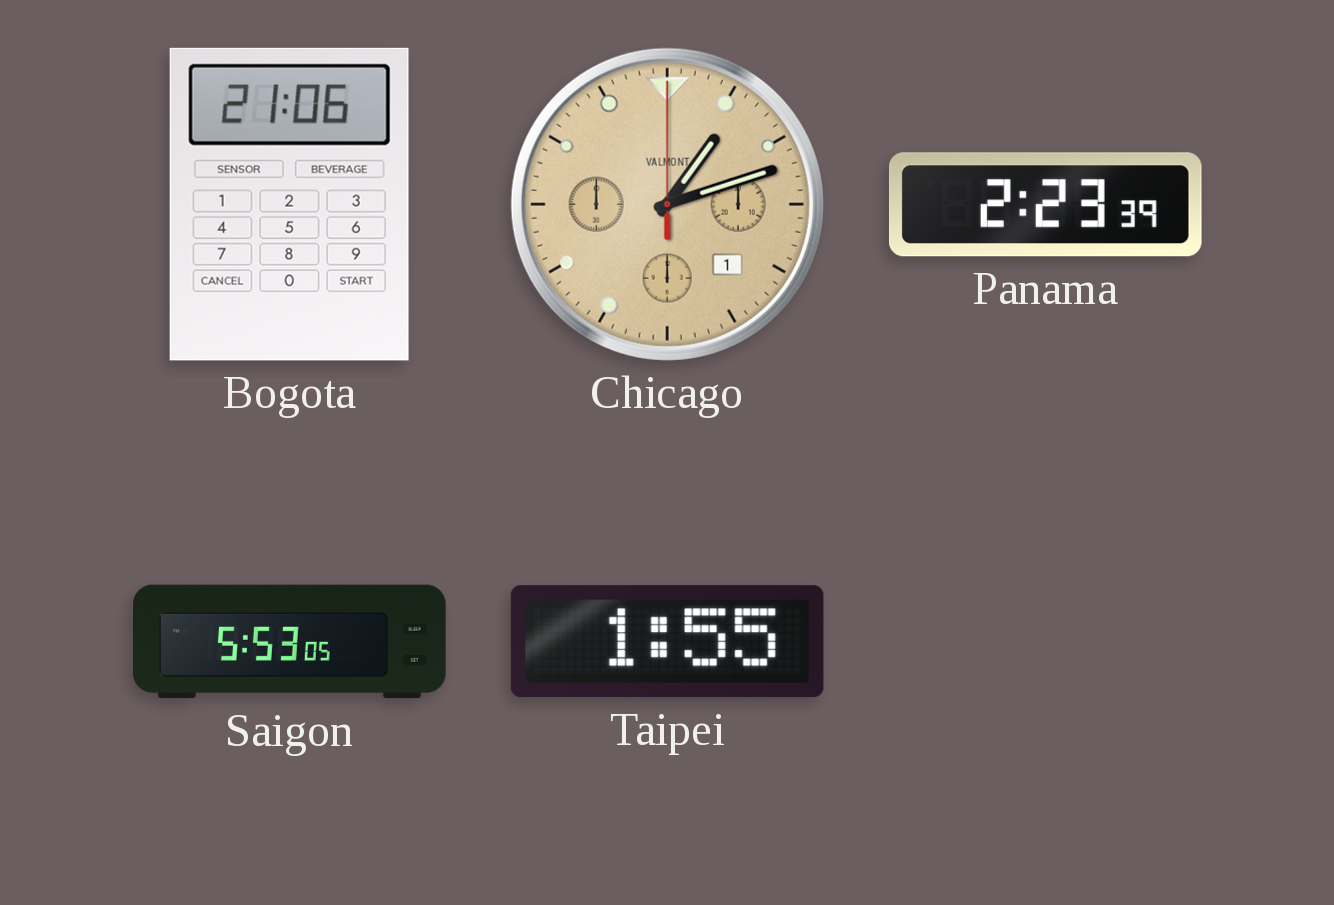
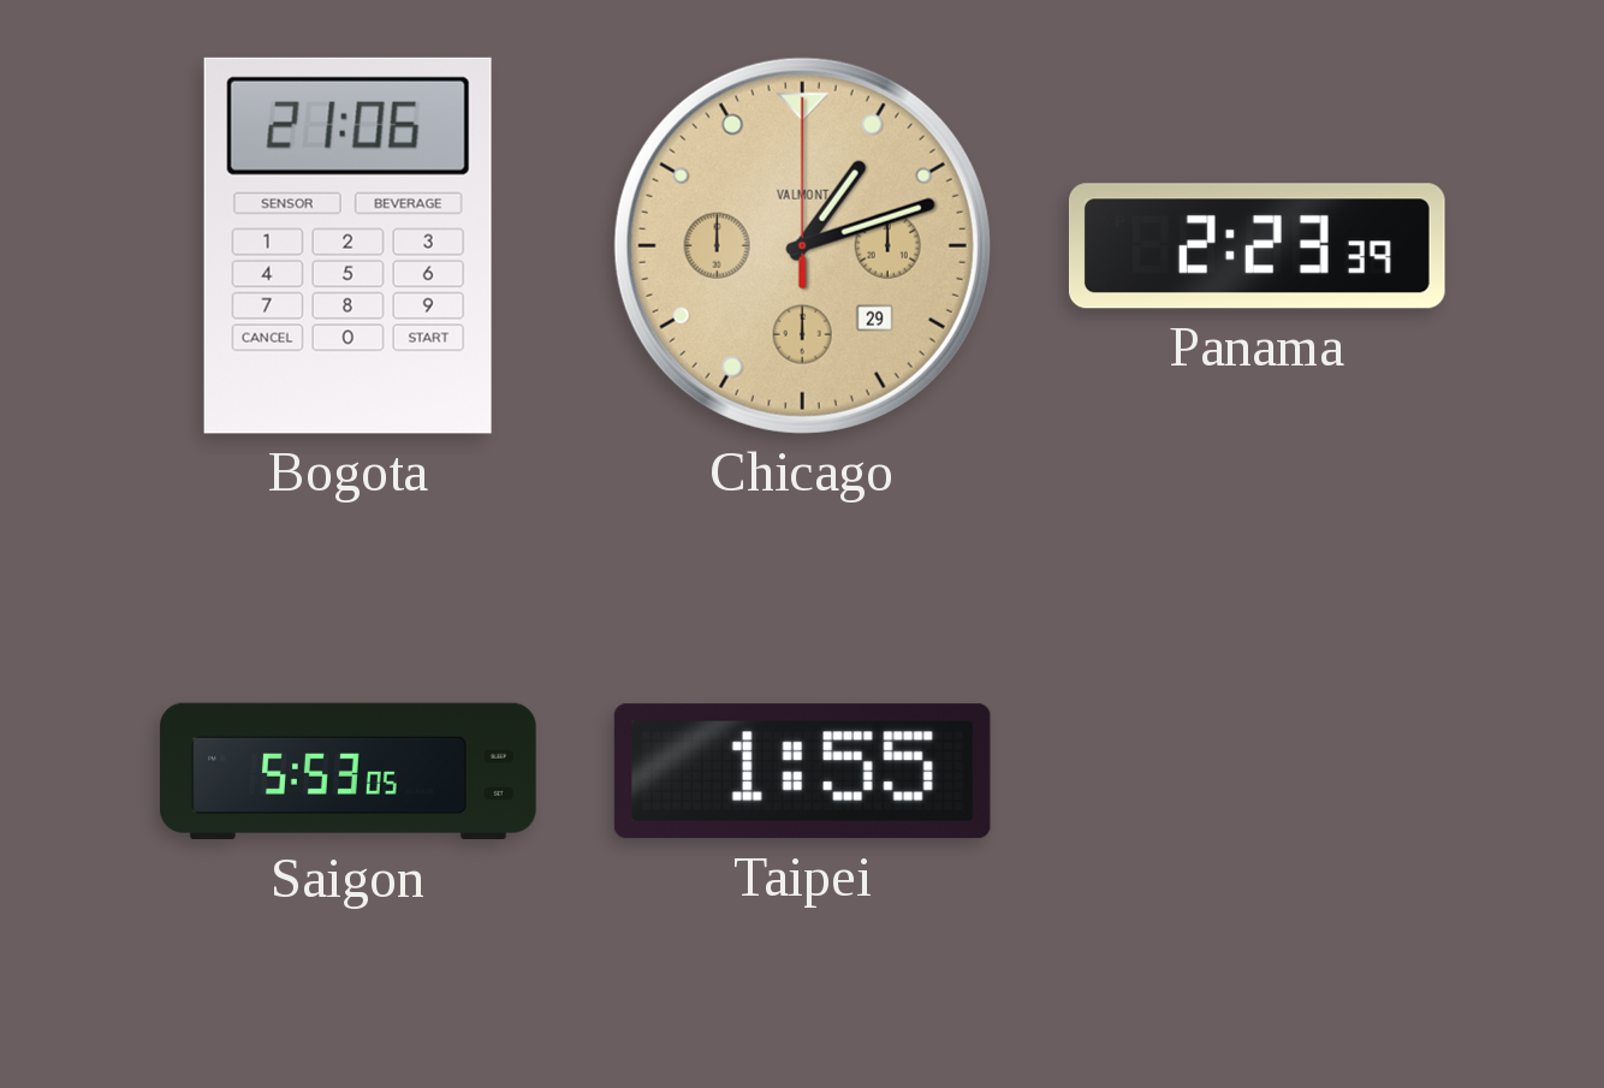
Chicago date: 1 -> 29 (802, 245)
